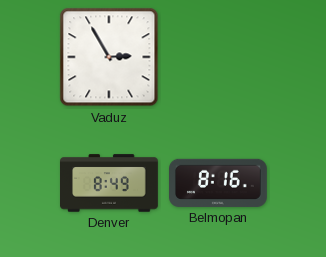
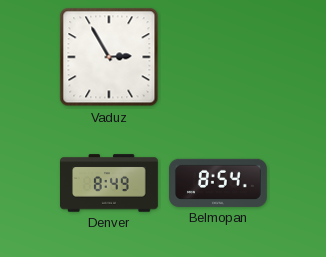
Belmopan: 8:16 -> 8:54 (219, 183)
